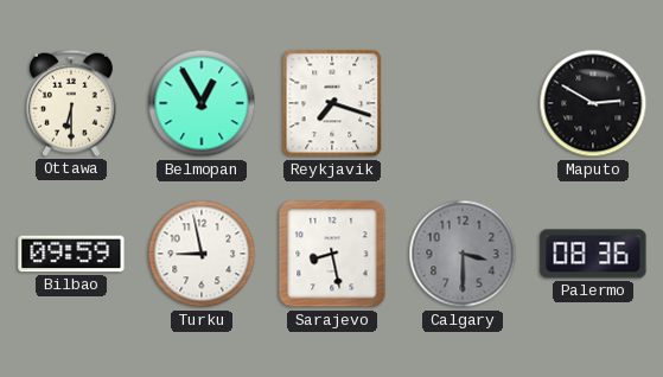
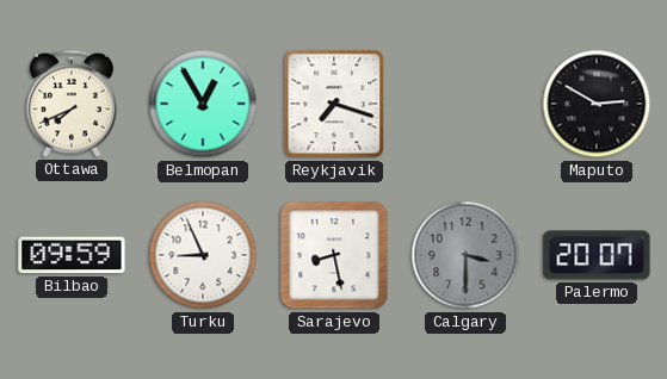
Ottawa: 6:30 -> 7:41 (72, 104)
Turku: 8:58 -> 8:56 (203, 255)
Palermo: 08:36 -> 20:07 (597, 255)
